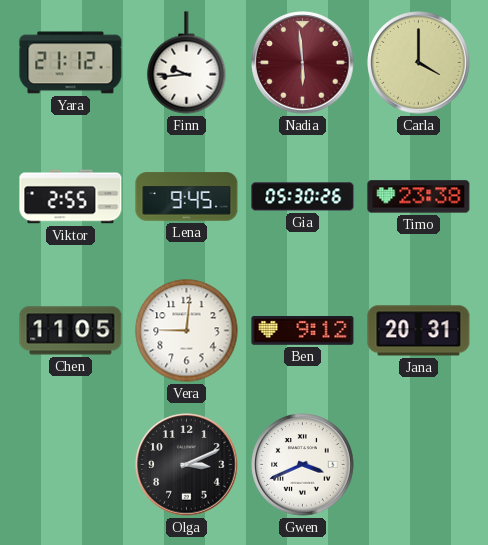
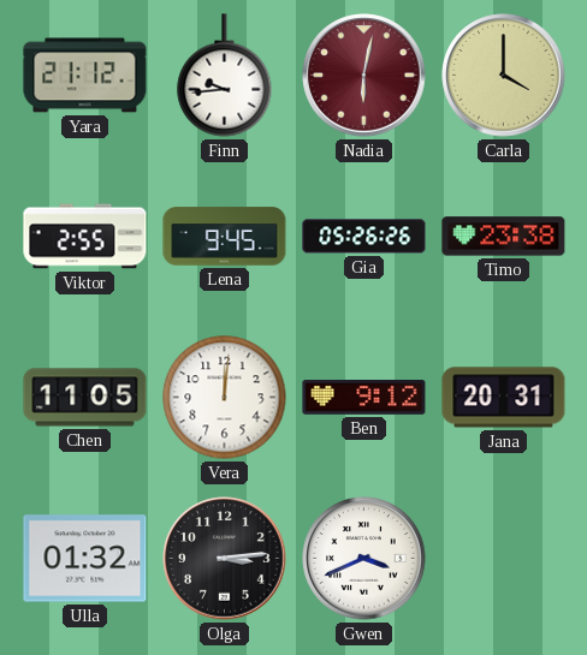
Nadia: 5:59 -> 6:02 (364, 76)
Gia: 05:30 -> 05:26 (364, 237)
Vera: 9:01 -> 12:01 (225, 398)
Ulla: none -> 01:32 (85, 559)
Olga: 3:11 -> 3:14 (225, 559)
